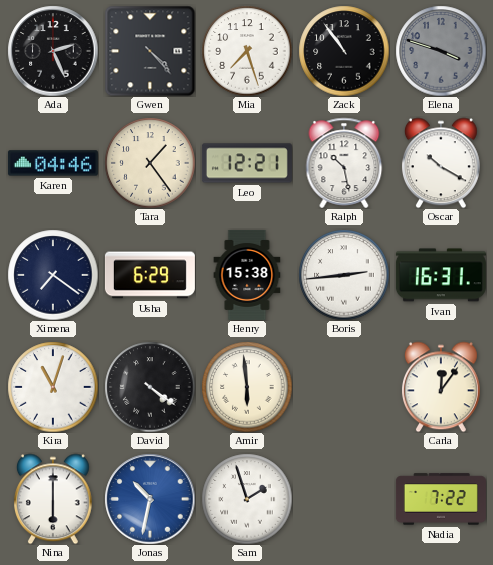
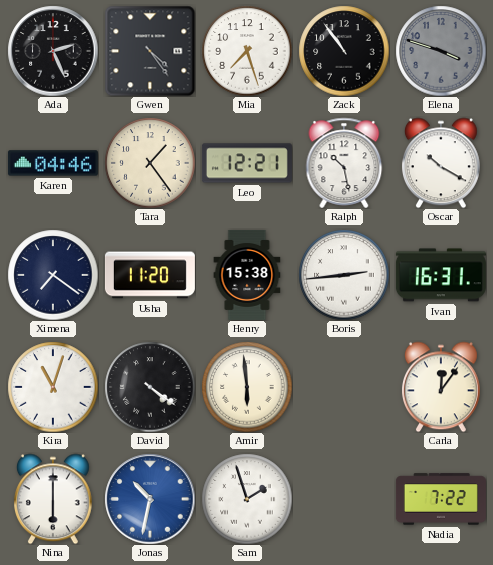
Gwen: 4:23 -> 4:24 (150, 51)
Usha: 6:29 -> 11:20 (150, 275)
